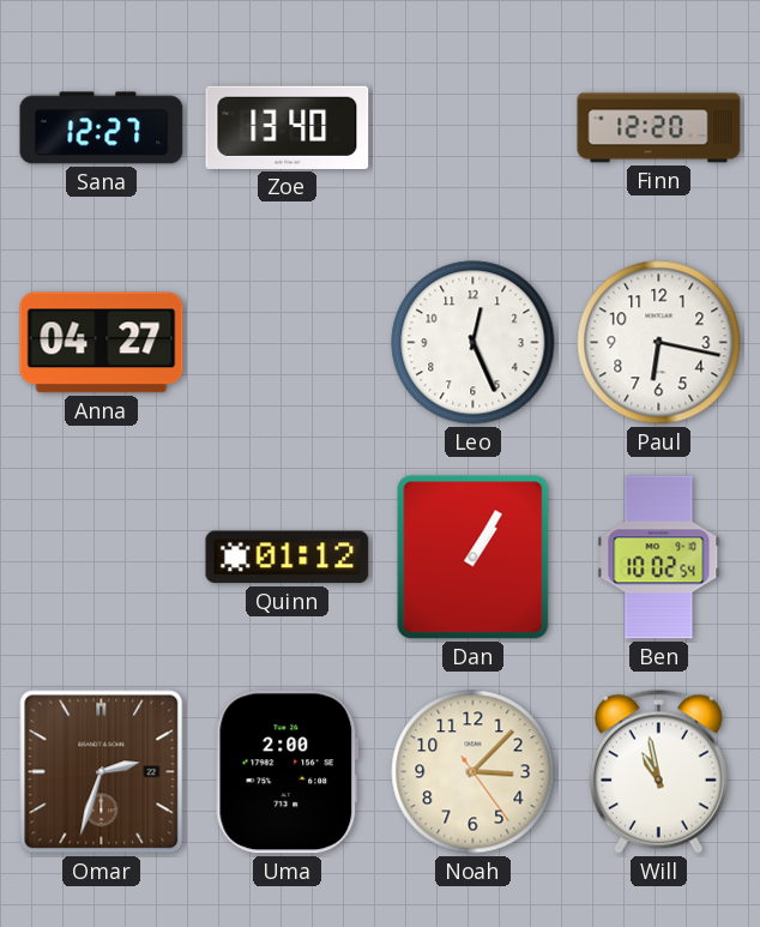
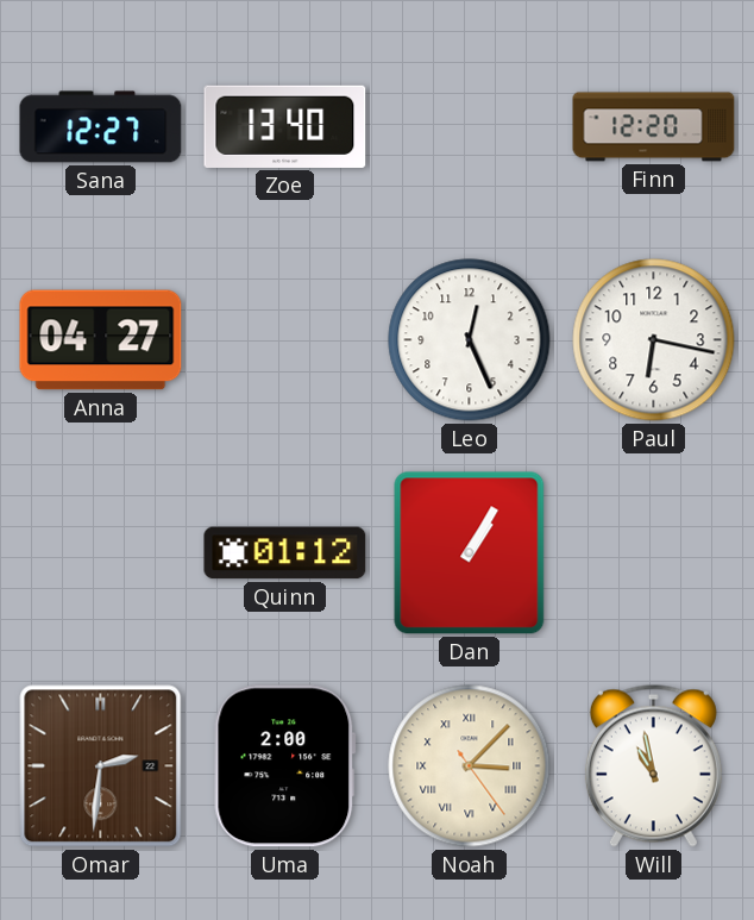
Ben: 10:02 -> none (659, 558)
Omar: 2:33 -> 2:31 (101, 766)
Noah numerals: Arabic -> Roman (470, 766)
